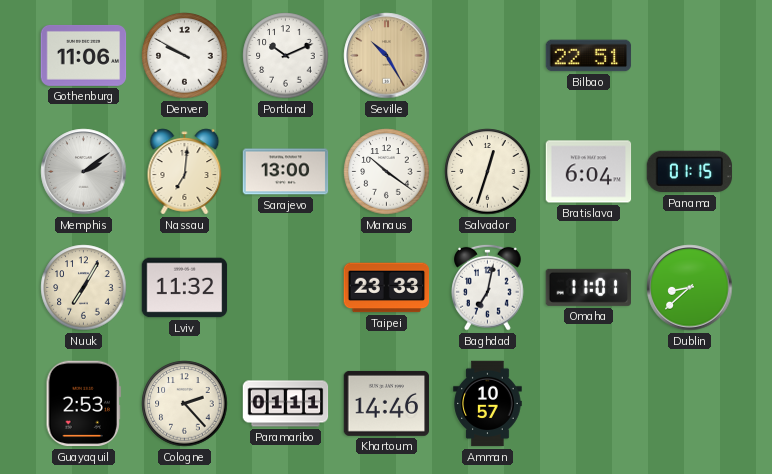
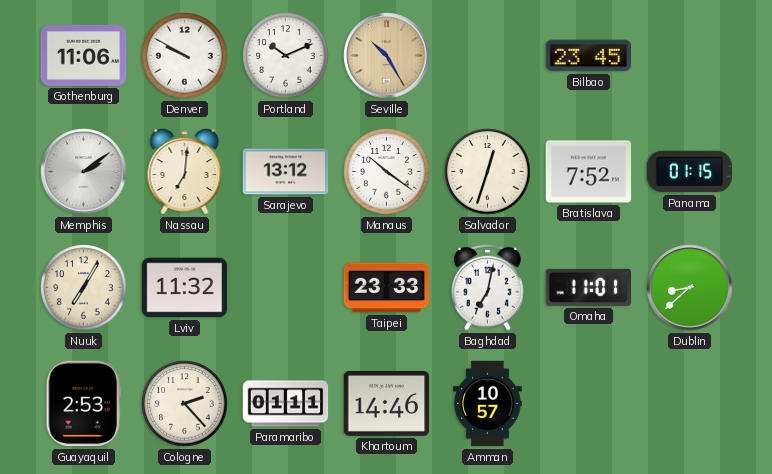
Bilbao: 22:51 -> 23:45 (589, 56)
Sarajevo: 13:00 -> 13:12 (286, 172)
Bratislava: 6:04 -> 7:52 (589, 172)
